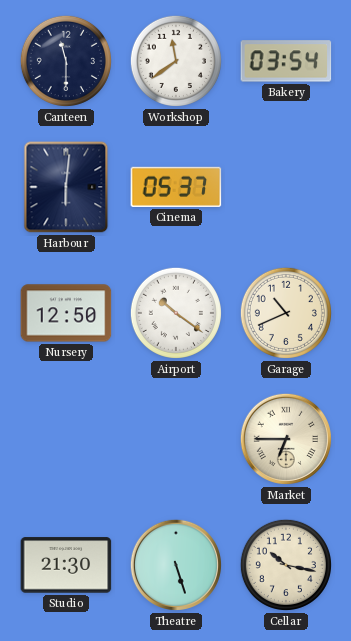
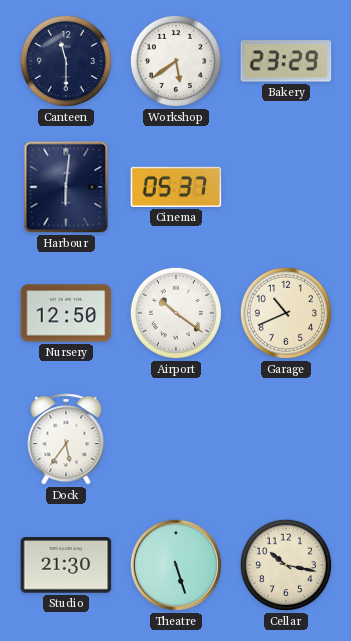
Workshop: 11:39 -> 5:39 (176, 61)
Bakery: 03:54 -> 23:29 (286, 61)
Dock: none -> 5:36 (66, 439)
Market: 6:45 -> none (286, 439)
